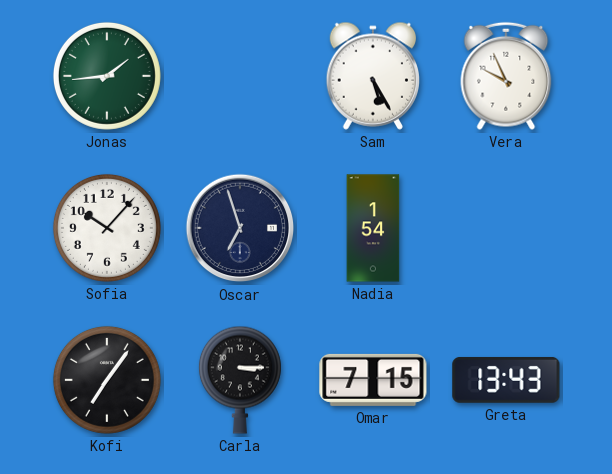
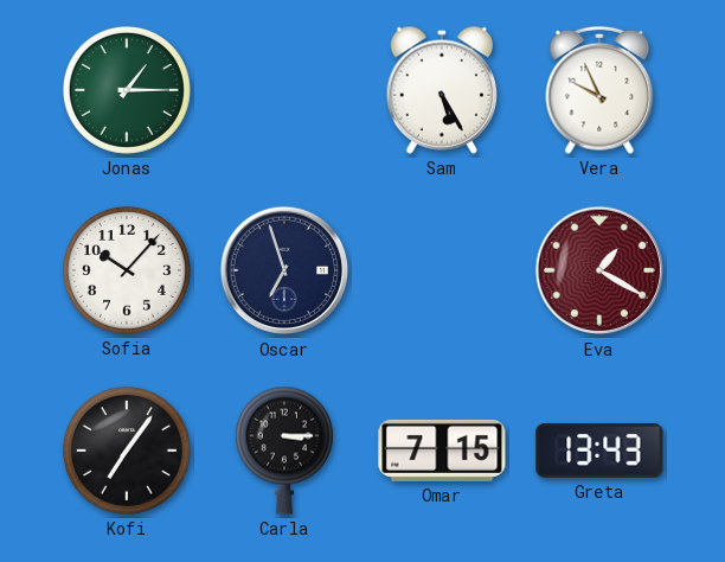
Jonas: 1:44 -> 1:15 (127, 90)
Nadia: 1:54 -> none (373, 228)
Eva: none -> 1:20 (599, 270)
